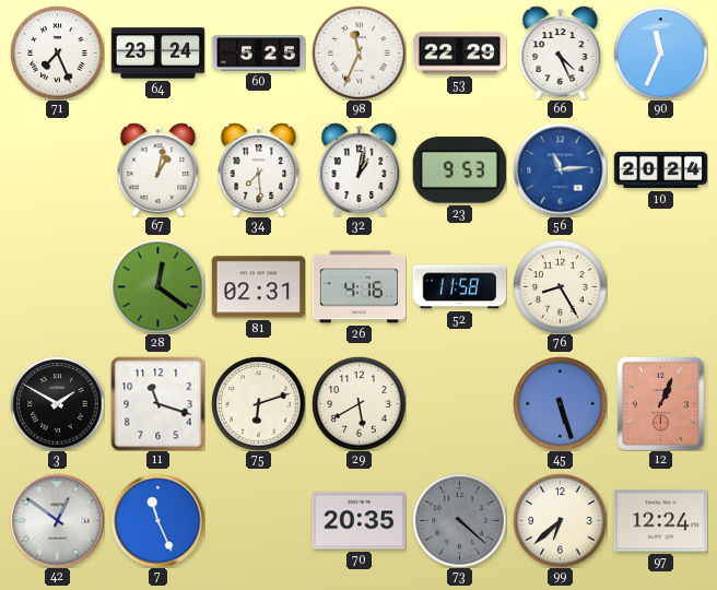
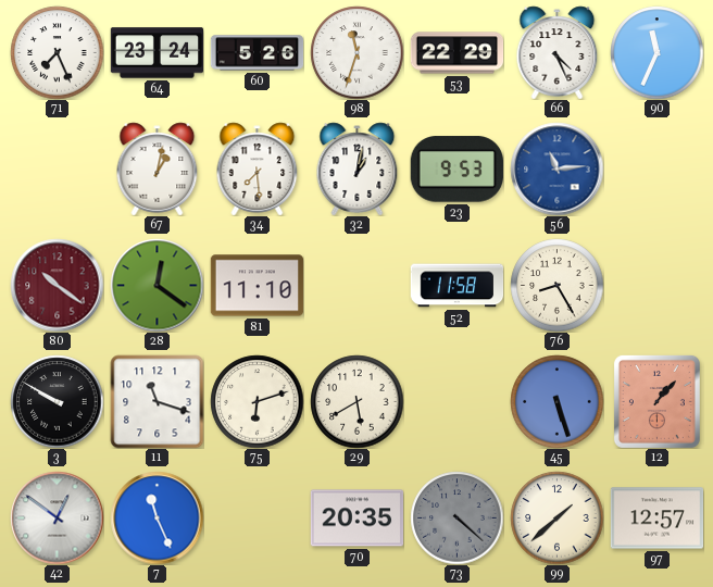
60: 5:25 -> 5:26 (257, 53)
98: 11:34 -> 11:33 (356, 52)
10: 20:24 -> none (660, 170)
80: none -> 10:21 (57, 285)
81: 02:31 -> 11:10 (257, 286)
26: 4:16 -> none (358, 287)
3: 1:50 -> 9:50 (57, 401)
12: 1:04 -> 1:07 (656, 401)
99: 6:38 -> 1:38 (556, 517)
97: 12:24 -> 12:57 (656, 519)
